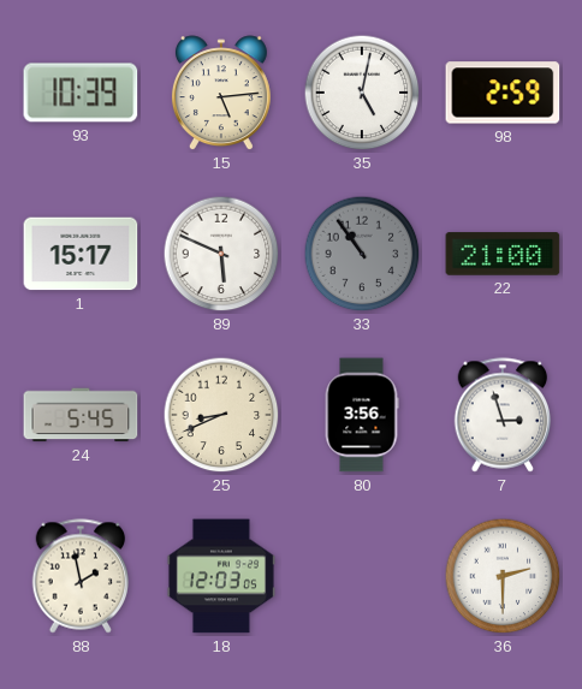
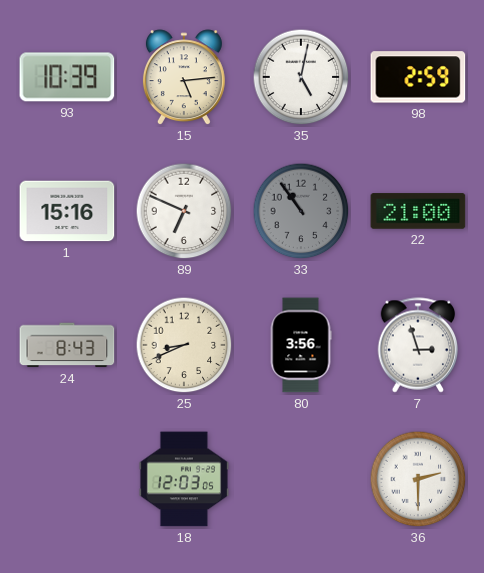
1: 15:17 -> 15:16 (67, 211)
89: 5:49 -> 6:49 (184, 211)
24: 5:45 -> 8:43 (67, 345)
88: 1:58 -> none (81, 576)
